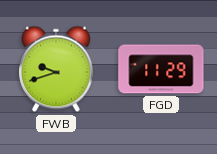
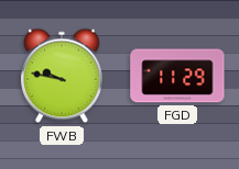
FWB: 9:42 -> 9:47 (62, 76)
